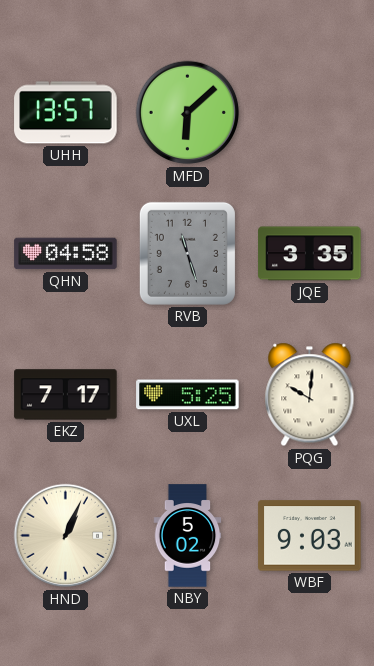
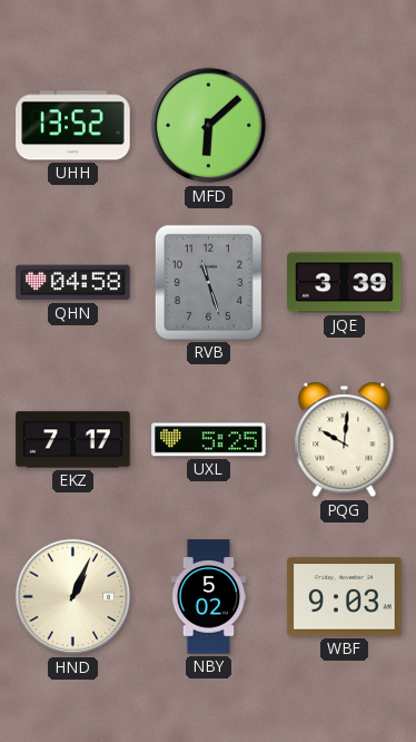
UHH: 13:57 -> 13:52 (73, 126)
JQE: 3:35 -> 3:39 (345, 283)
